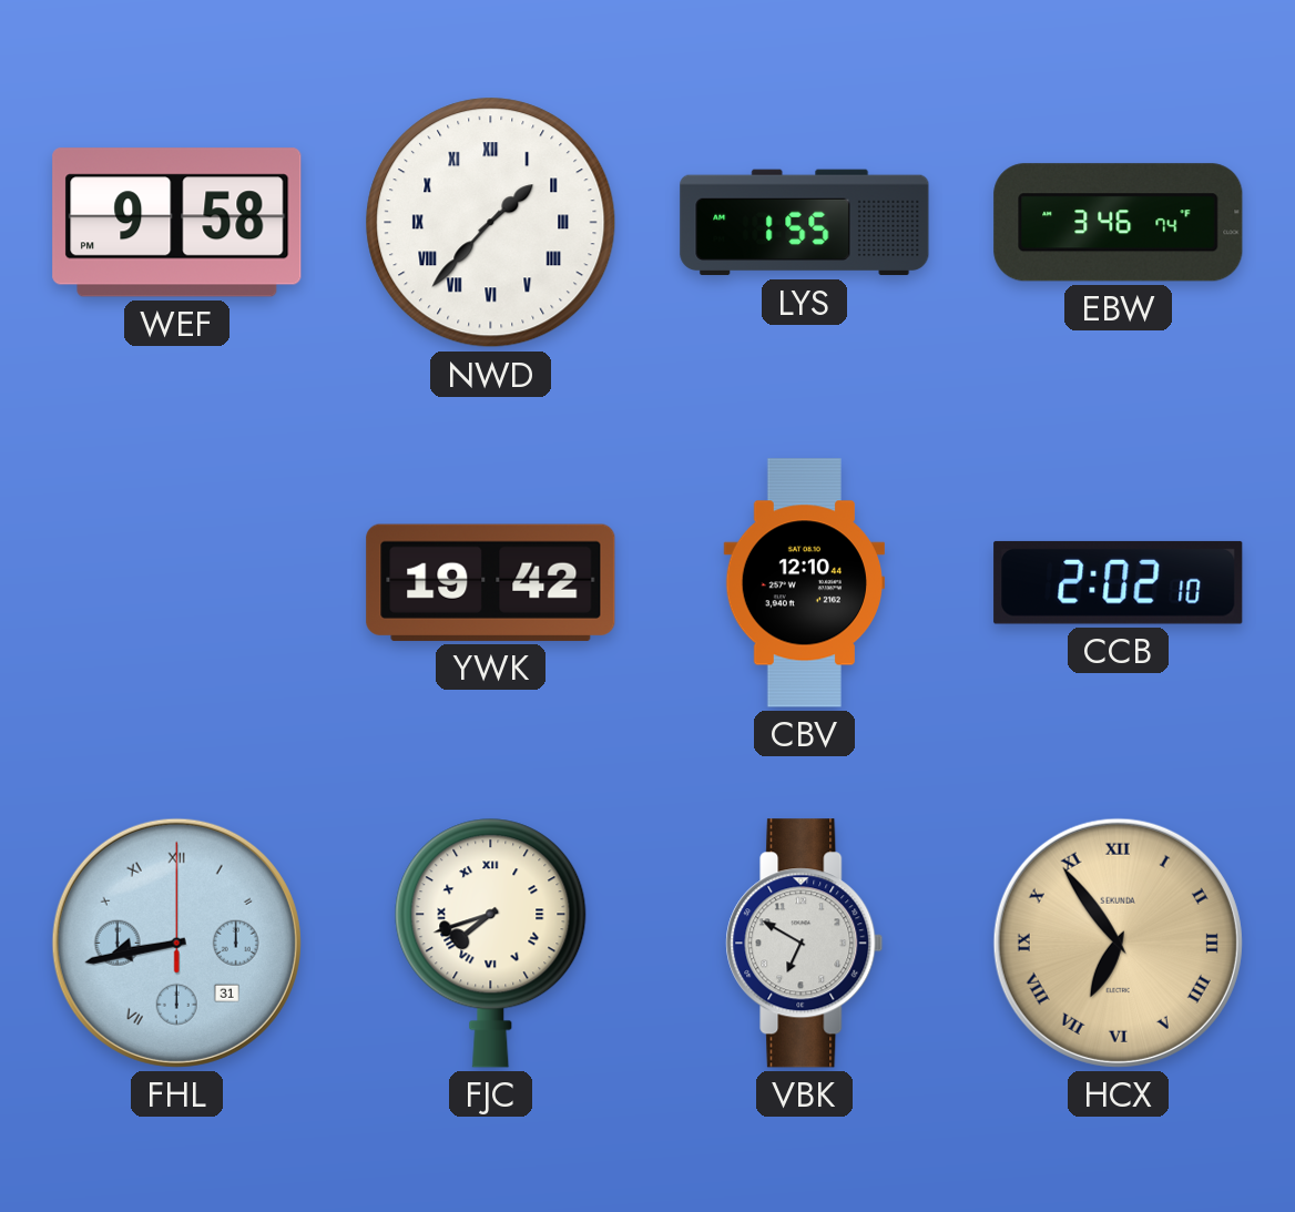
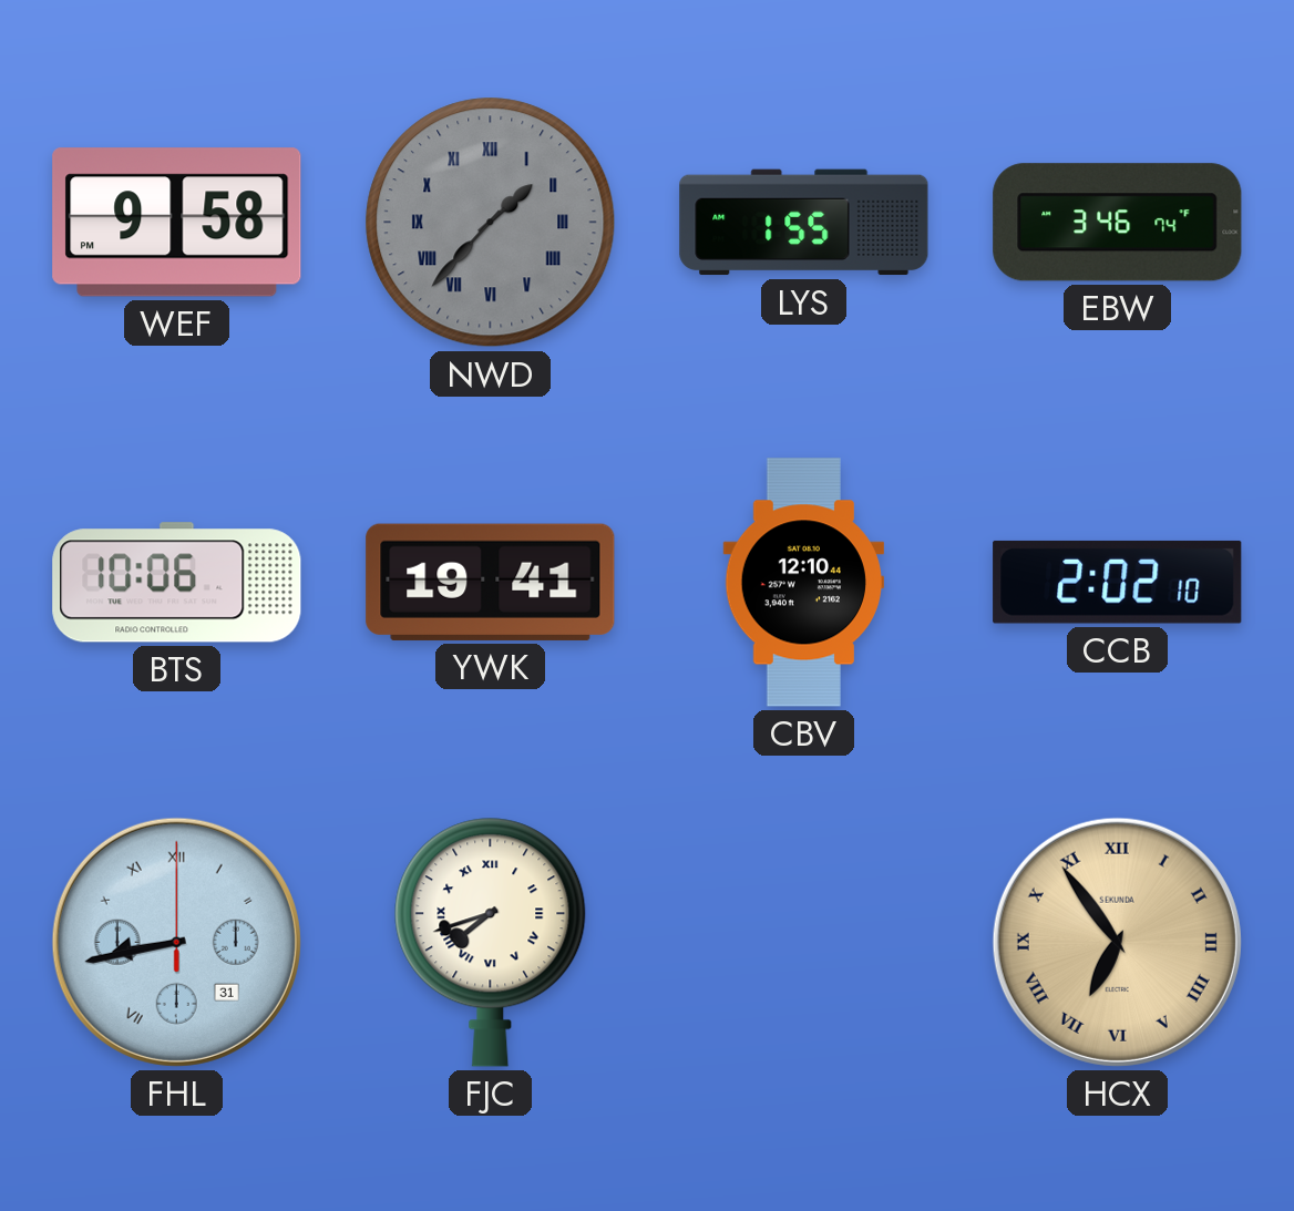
NWD dial: white -> grey (491, 223)
BTS: none -> 10:06 (177, 583)
YWK: 19:42 -> 19:41 (491, 582)
VBK: 6:50 -> none (805, 944)
